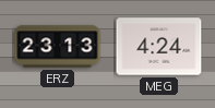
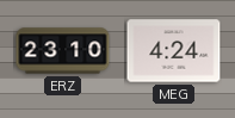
ERZ: 23:13 -> 23:10 (63, 51)
